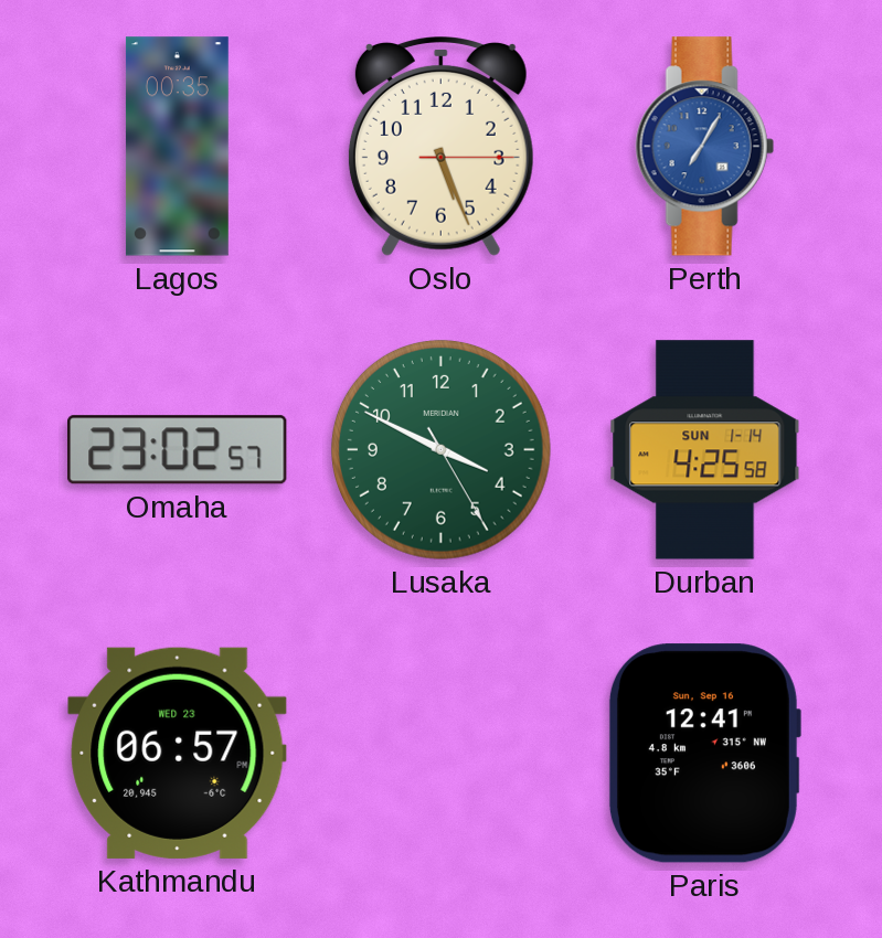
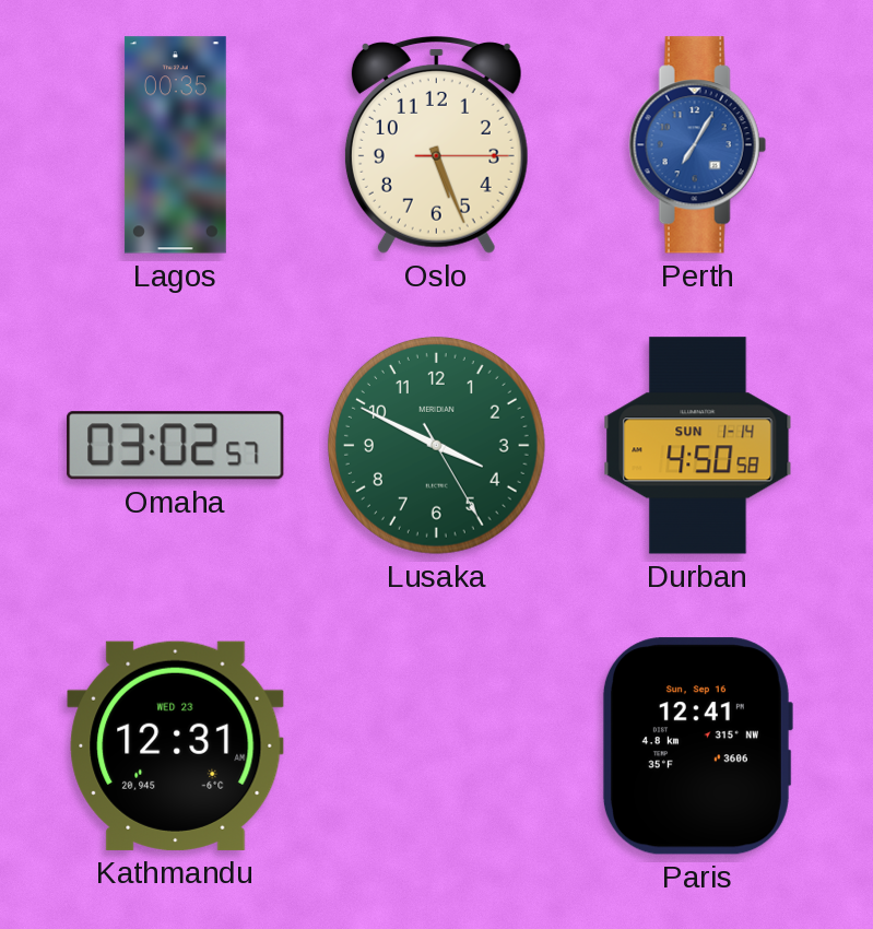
Omaha: 23:02 -> 03:02 (176, 446)
Durban: 4:25 -> 4:50 (698, 446)
Kathmandu: 06:57 -> 12:31 (176, 745)
